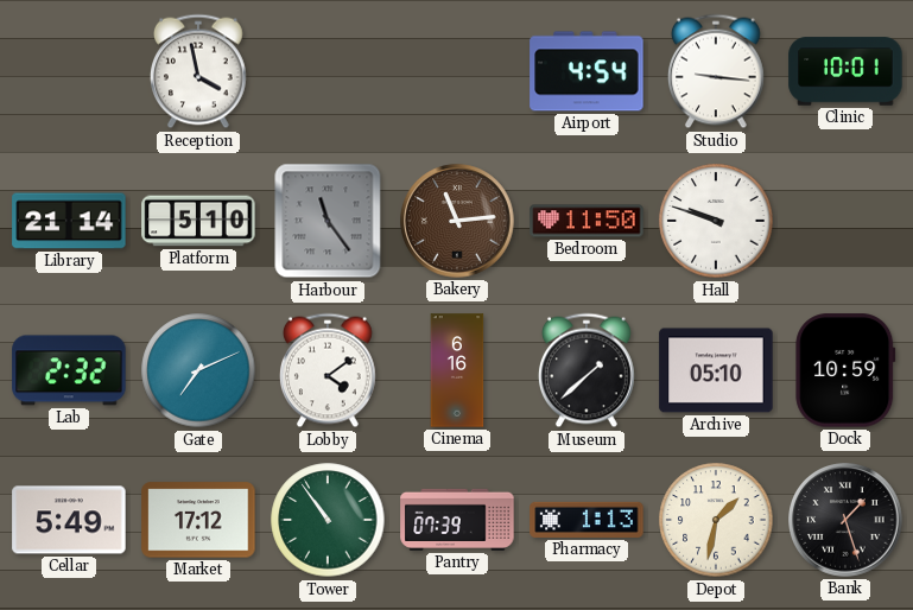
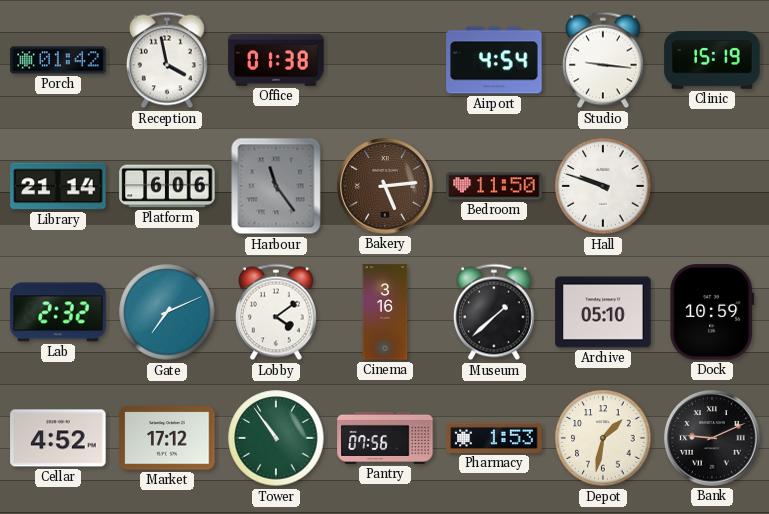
Porch: none -> 01:42 (58, 60)
Office: none -> 01:38 (276, 60)
Clinic: 10:01 -> 15:19 (712, 60)
Platform: 5:10 -> 6:06 (167, 186)
Bakery: 11:14 -> 5:14 (385, 186)
Cinema: 6:16 -> 3:16 (385, 312)
Cellar: 5:49 -> 4:52 (58, 438)
Pantry: 07:39 -> 07:56 (385, 438)
Pharmacy: 1:13 -> 1:53 (494, 438)
Bank: 1:27 -> 9:11 (712, 438)
